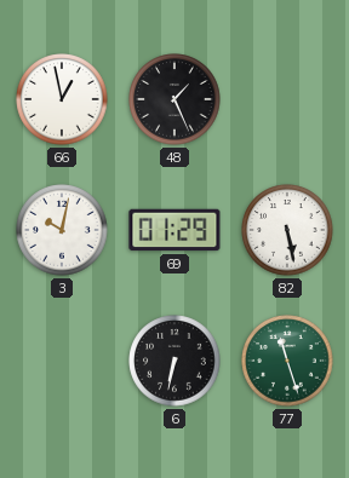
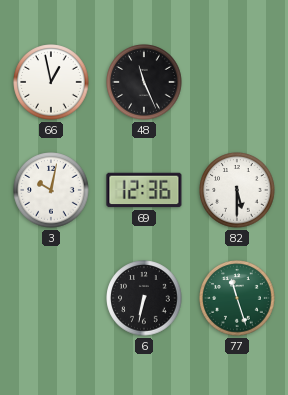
48: 1:26 -> 11:26 (144, 82)
69: 01:29 -> 12:36 (144, 190)
82: 5:28 -> 5:30 (237, 190)
